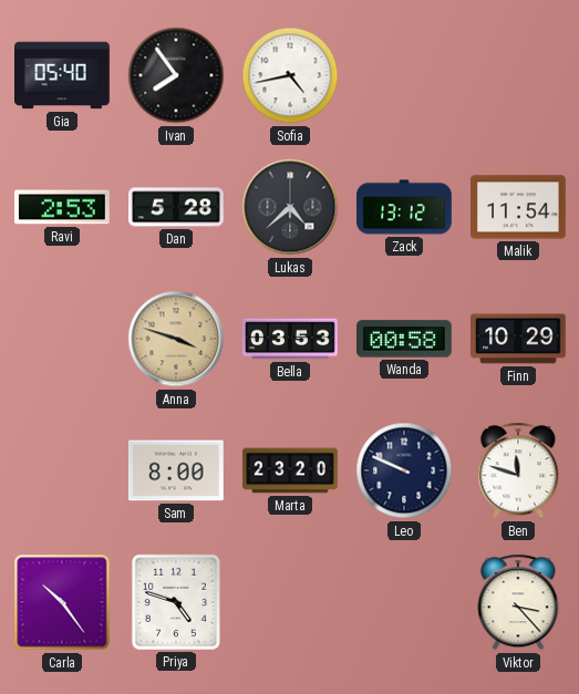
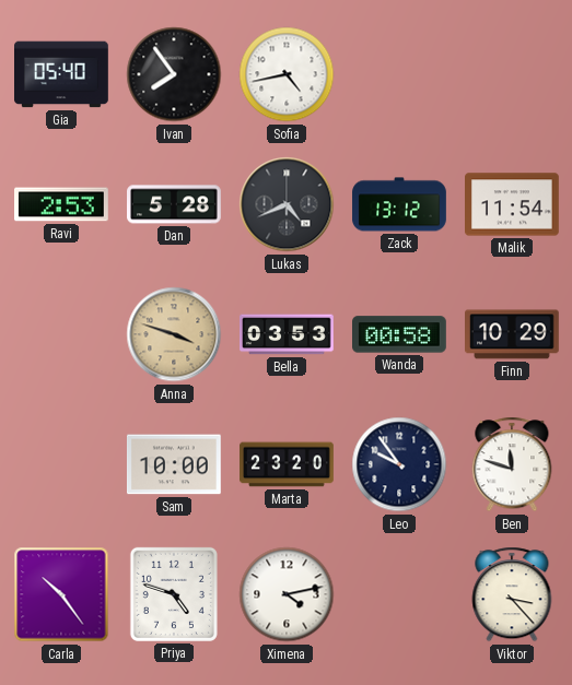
Lukas: 4:38 -> 4:41 (287, 204)
Sam: 8:00 -> 10:00 (174, 464)
Leo: 9:49 -> 9:54 (399, 464)
Ximena: none -> 4:13 (287, 594)
